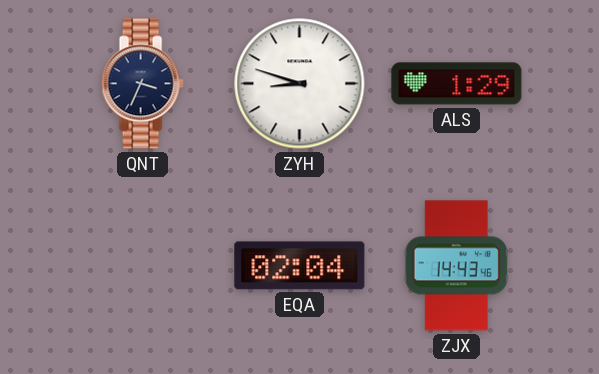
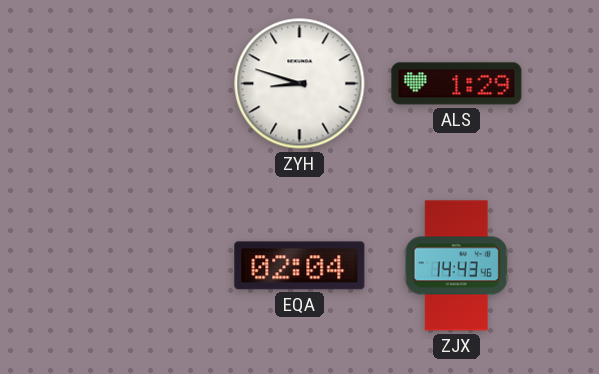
QNT: 3:34 -> none (142, 84)
